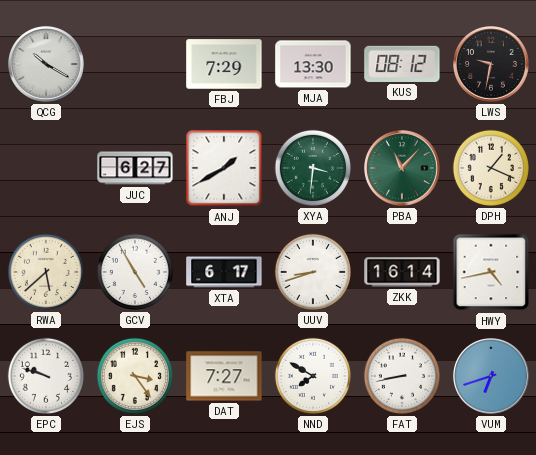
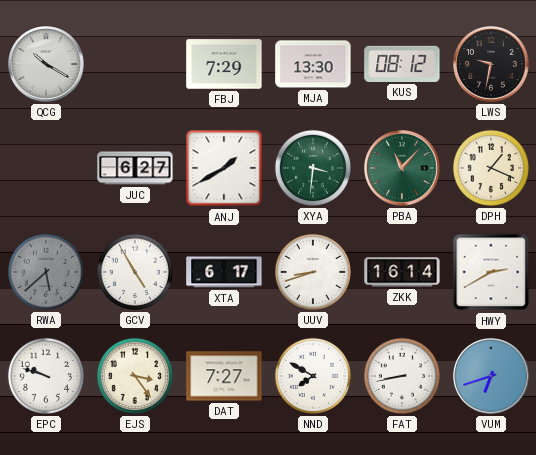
RWA dial: cream -> grey (46, 272)
HWY: 4:43 -> 2:40 (491, 272)
